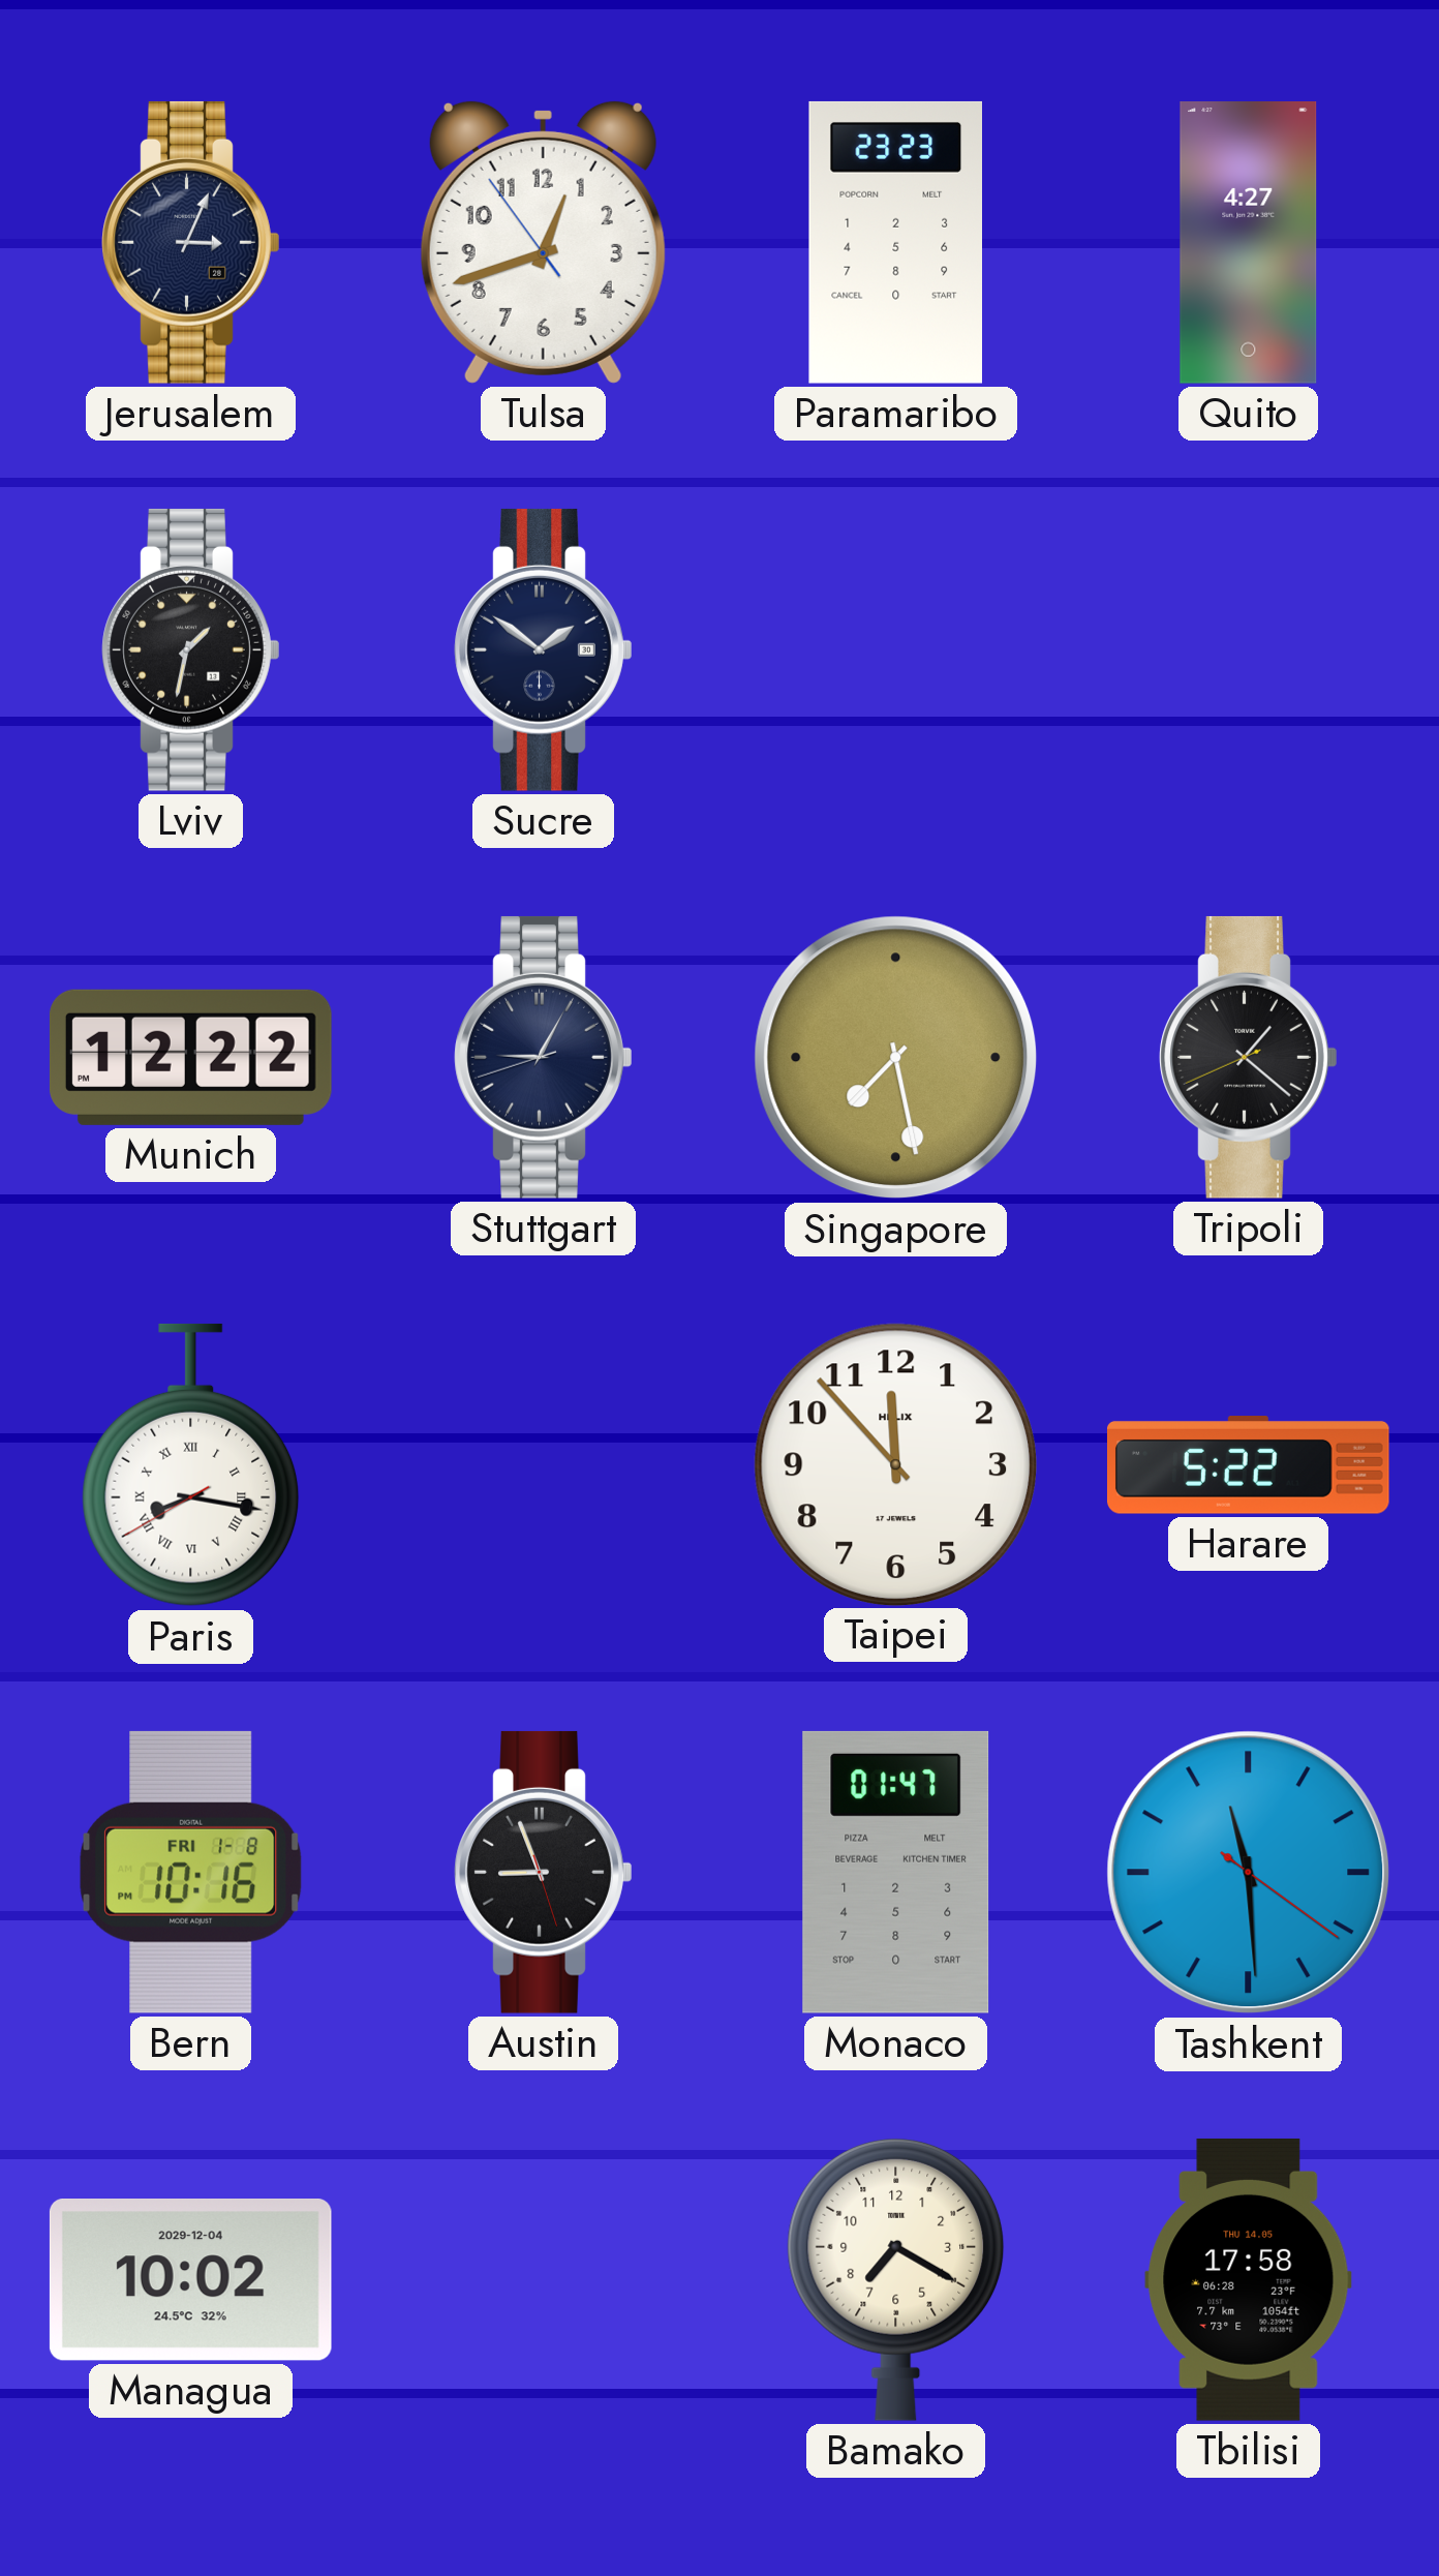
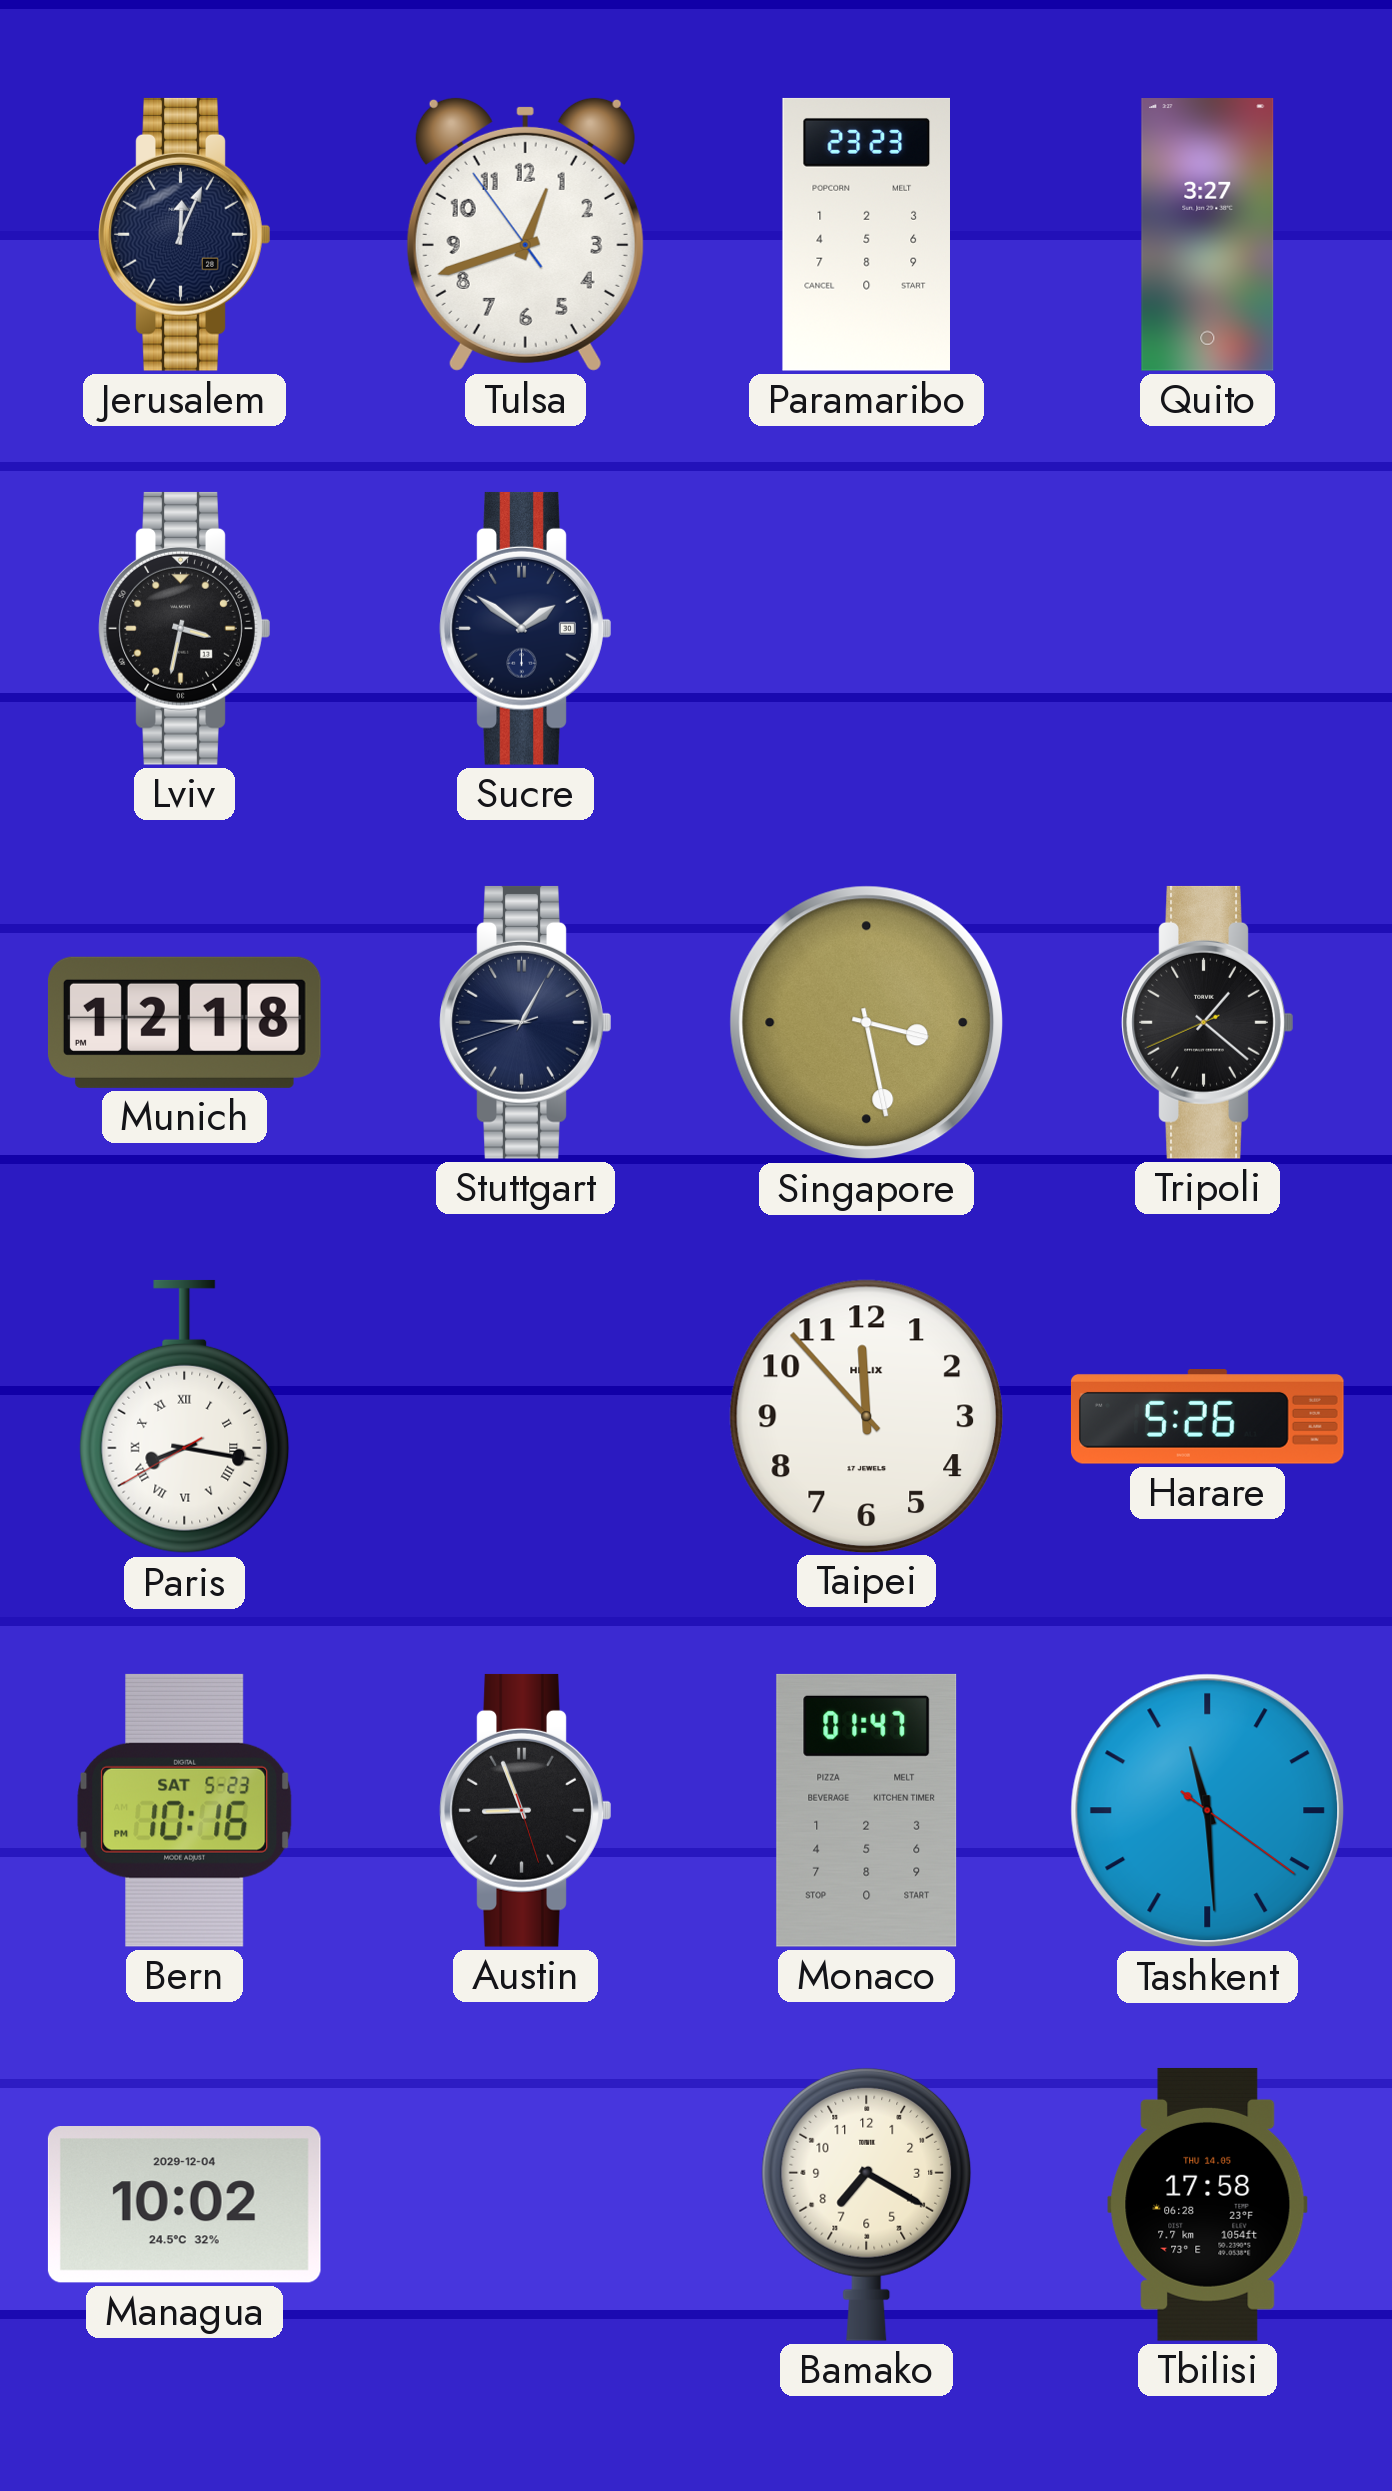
Jerusalem: 3:04 -> 12:04 (185, 234)
Quito: 4:27 -> 3:27 (1208, 235)
Lviv: 1:32 -> 3:32 (185, 628)
Munich: 12:22 -> 12:18 (184, 1022)
Singapore: 7:28 -> 3:28 (867, 1023)
Harare: 5:22 -> 5:26 (1207, 1417)
Bern date: FRI 1-8 -> SAT 5-23 (185, 1810)
